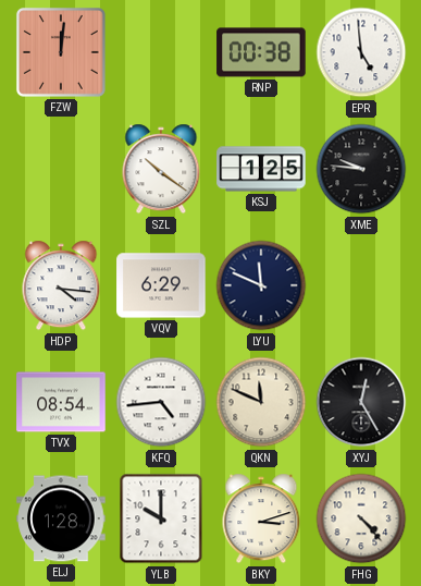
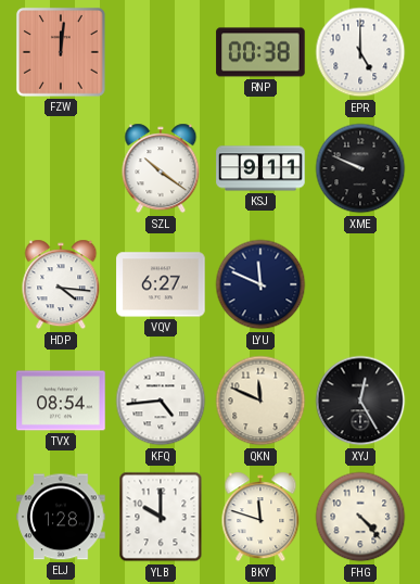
EPR: 4:59 -> 5:00 (360, 52)
KSJ: 1:25 -> 9:11 (260, 168)
XME: 9:46 -> 9:49 (360, 168)
VQV: 6:29 -> 6:27 (161, 284)
BKY: 3:12 -> 11:48 (260, 517)
